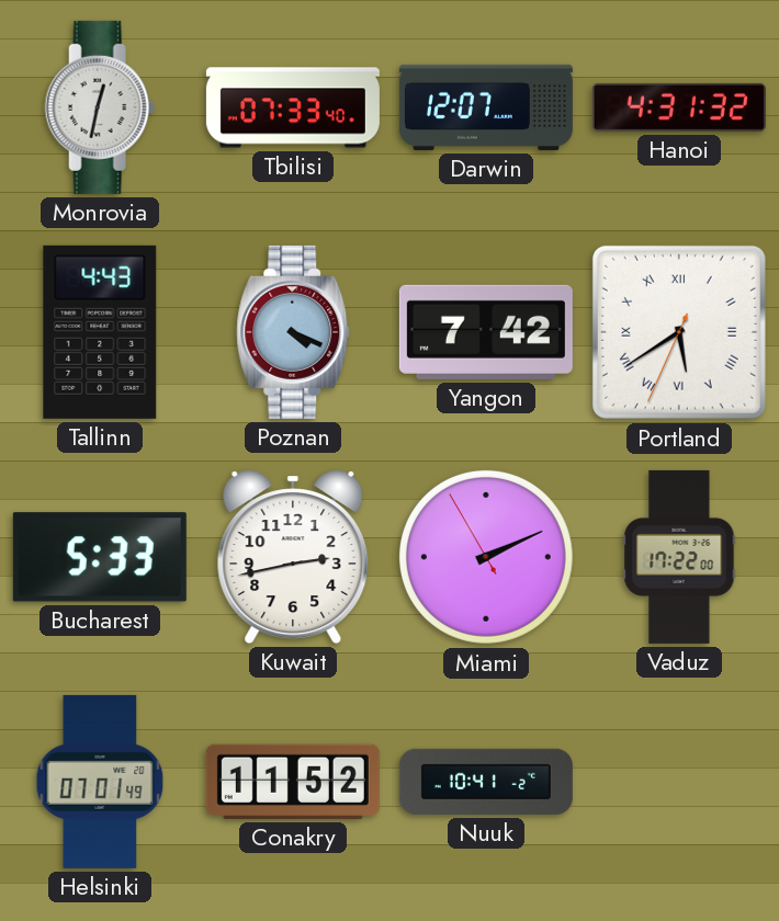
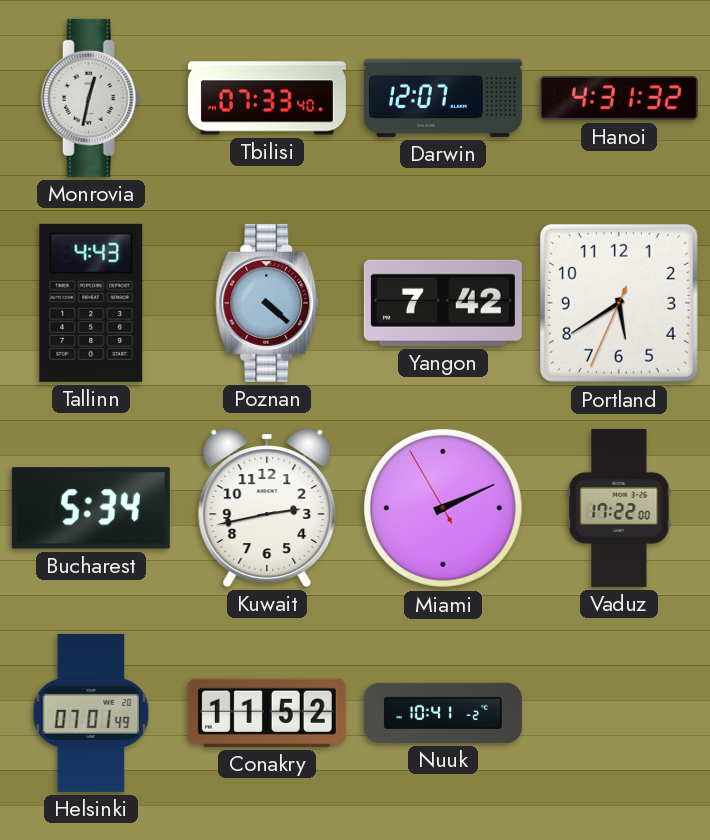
Poznan: 4:19 -> 4:22 (267, 303)
Portland numerals: Roman -> Arabic (619, 303)
Bucharest: 5:33 -> 5:34 (91, 508)
